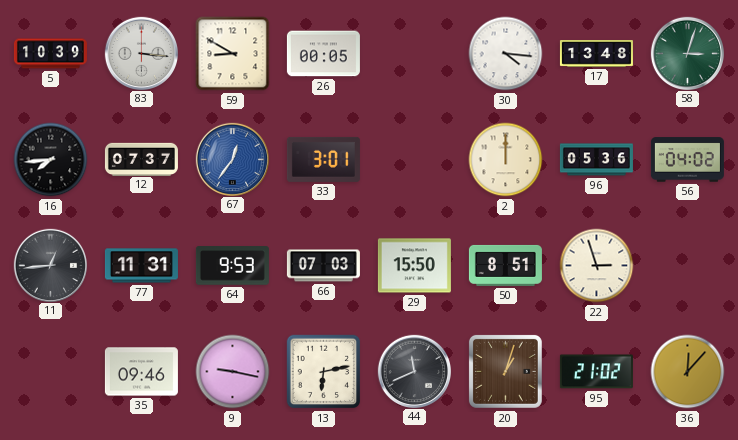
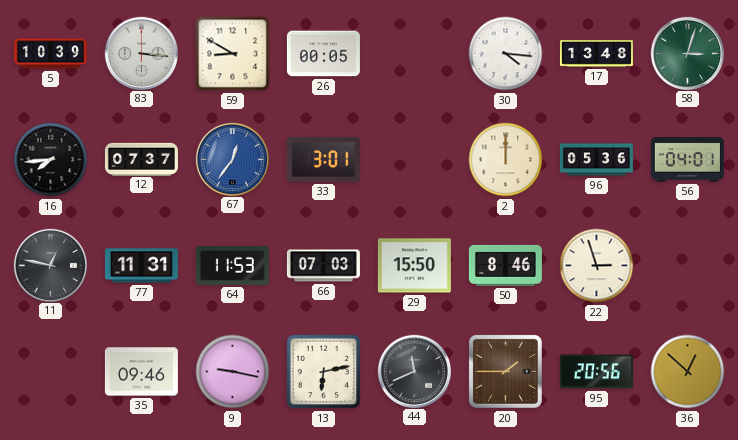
56: 04:02 -> 04:01 (687, 160)
11: 12:44 -> 12:47 (50, 265)
64: 9:53 -> 11:53 (232, 266)
50: 8:51 -> 8:46 (505, 265)
20: 1:03 -> 1:45 (505, 371)
95: 21:02 -> 20:56 (596, 372)
36: 12:07 -> 12:52 (688, 372)
